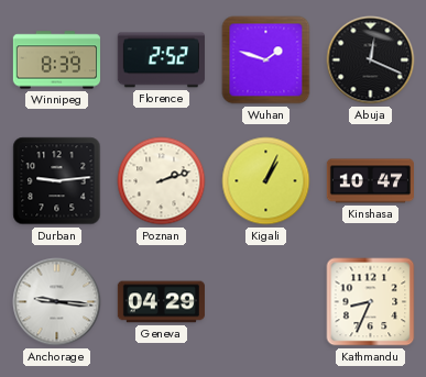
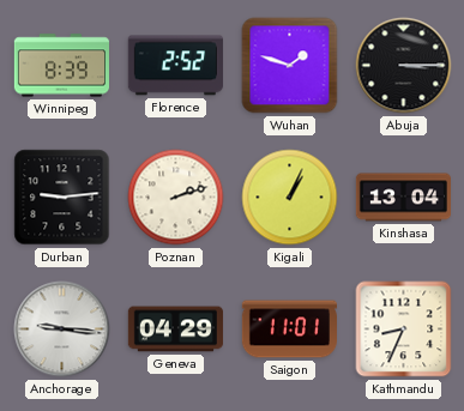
Abuja: 12:19 -> 3:15 (404, 66)
Kinshasa: 10:47 -> 13:04 (403, 198)
Saigon: none -> 11:01 (289, 330)
